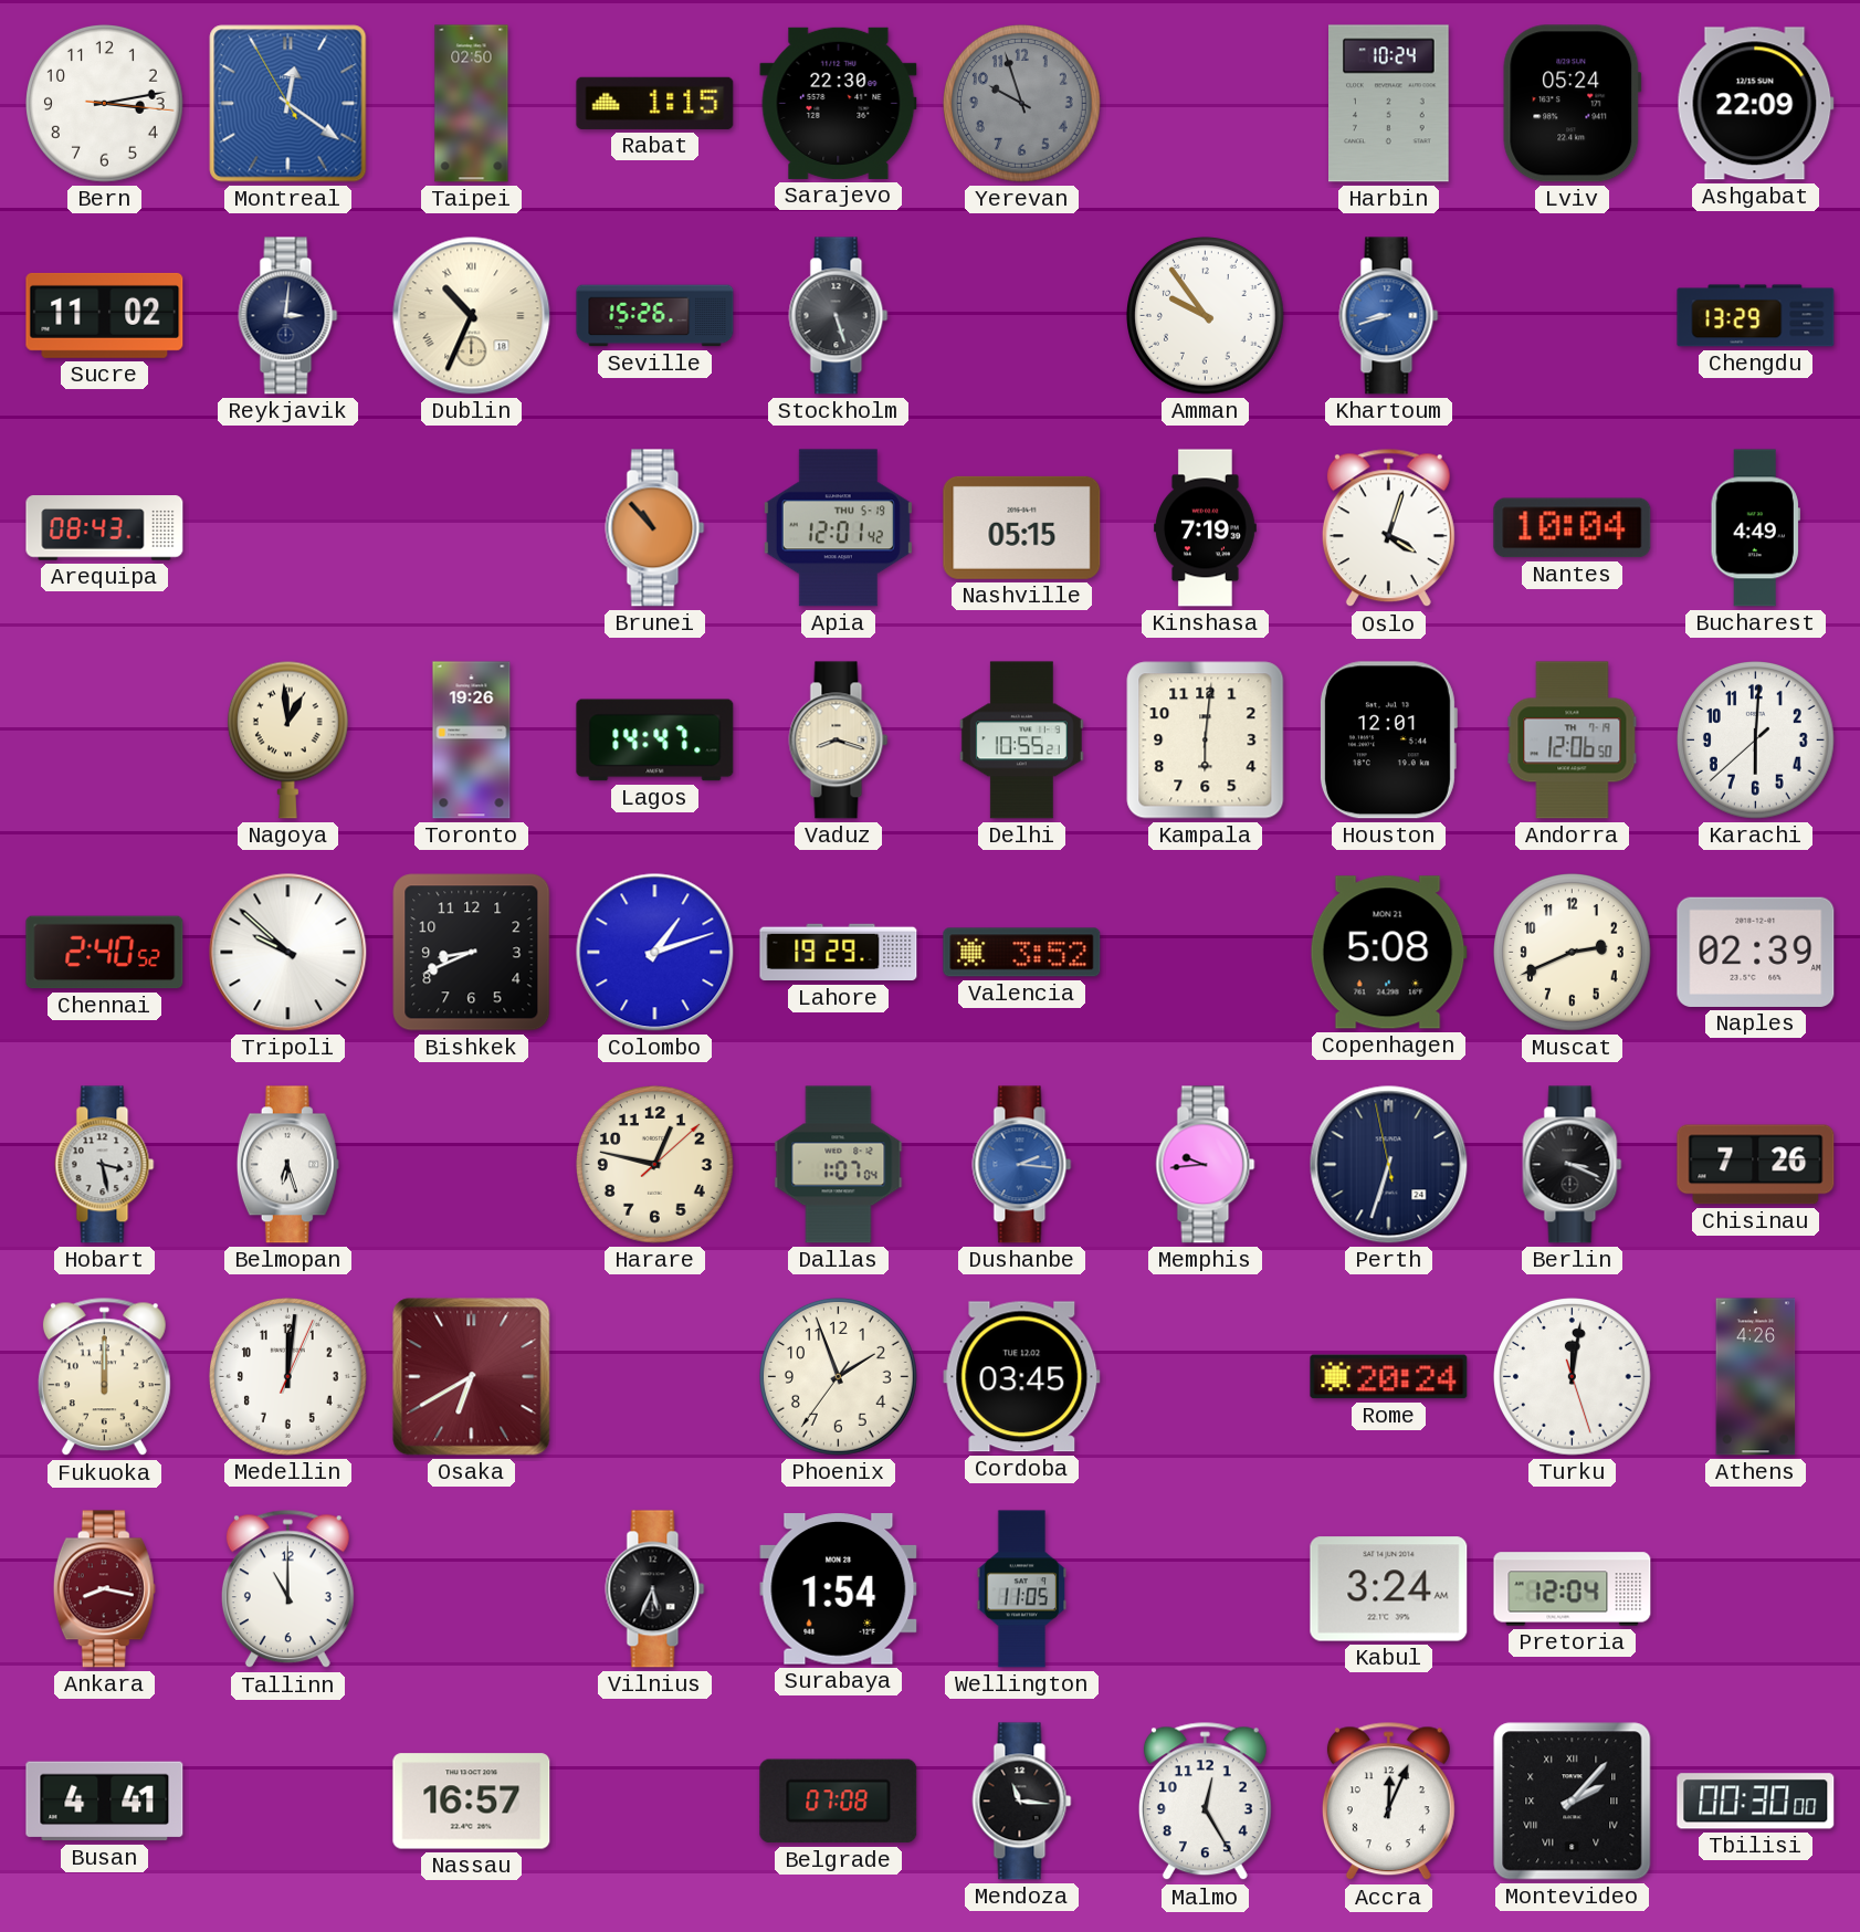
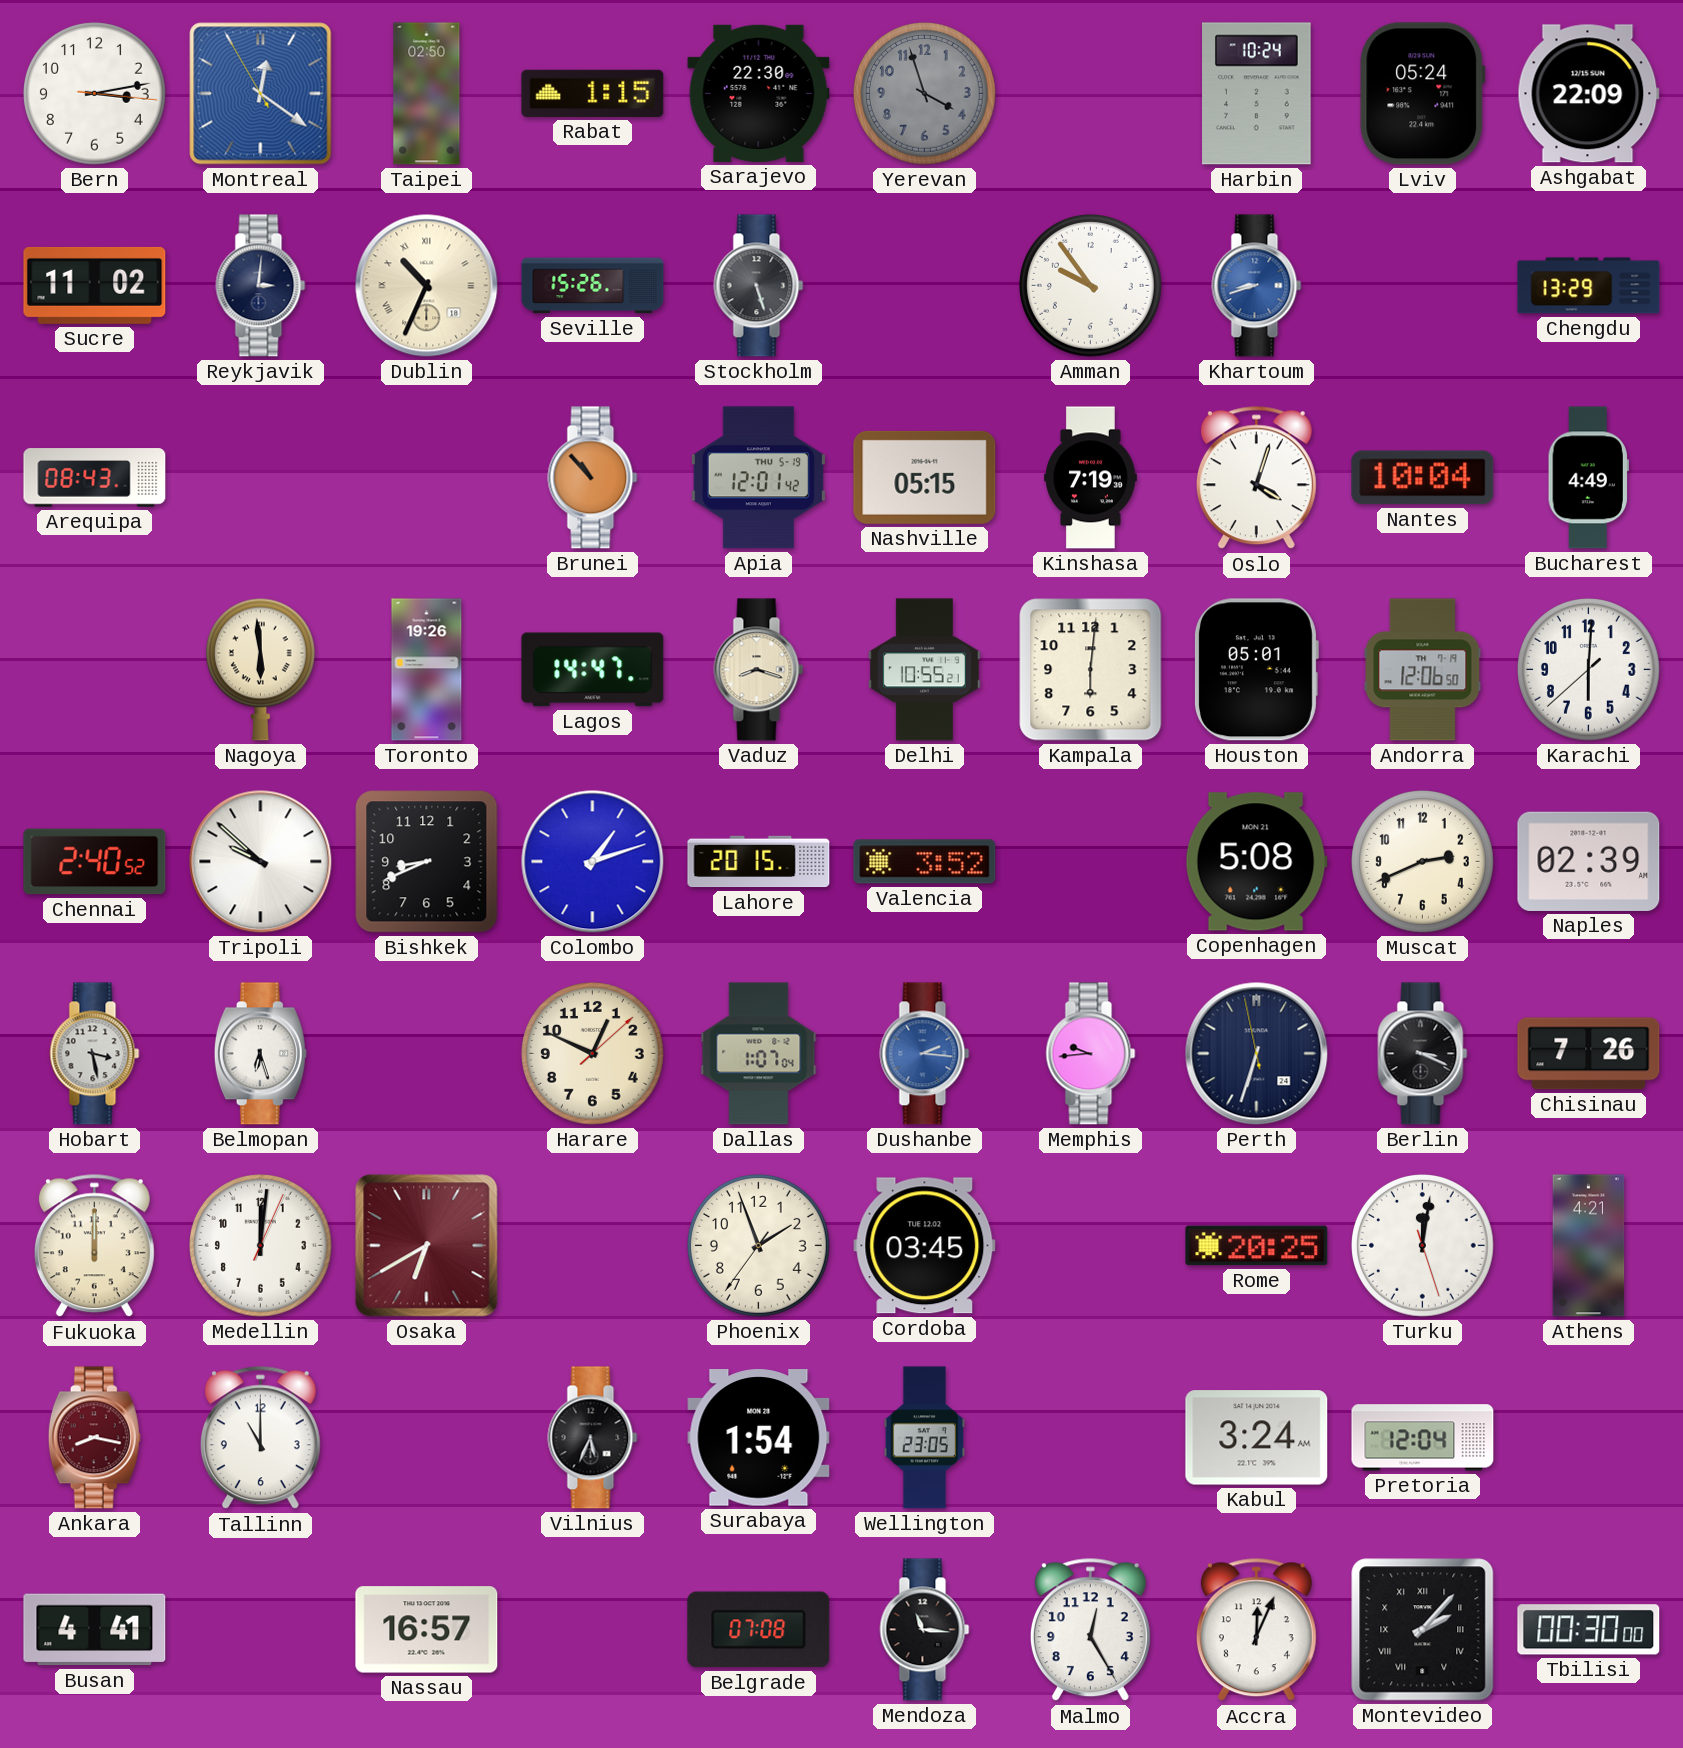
Yerevan: 9:57 -> 3:57 (925, 94)
Nagoya: 12:59 -> 5:59 (260, 669)
Houston: 12:01 -> 05:01 (1256, 670)
Lahore: 19:29 -> 20:15 (759, 862)
Harare: 12:47 -> 12:49 (593, 1054)
Rome: 20:24 -> 20:25 (1257, 1246)
Athens: 4:26 -> 4:21 (1589, 1246)
Wellington: 11:05 -> 23:05 (925, 1438)
